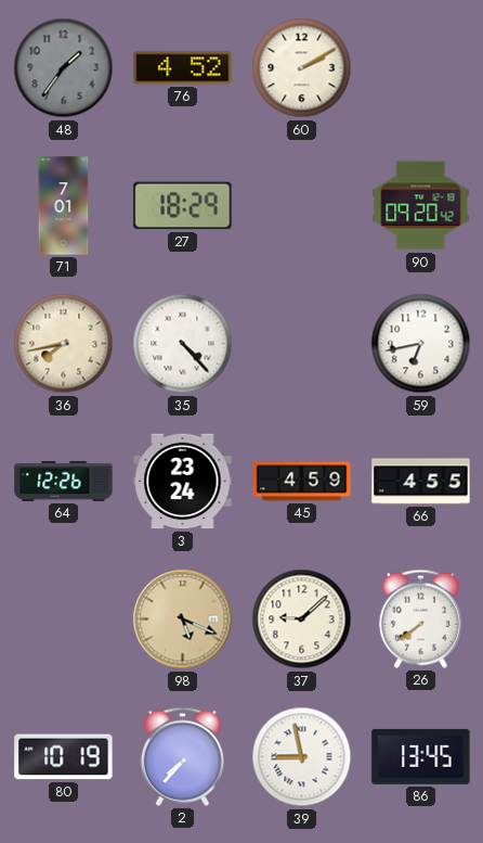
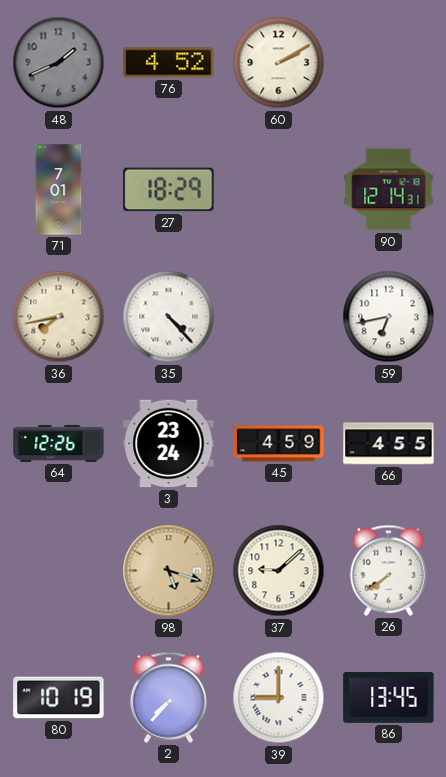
48: 1:36 -> 1:41 (59, 63)
90: 09:20 -> 12:14 (389, 190)
98: 5:19 -> 5:18 (169, 571)
39: 8:58 -> 9:00 (279, 698)
